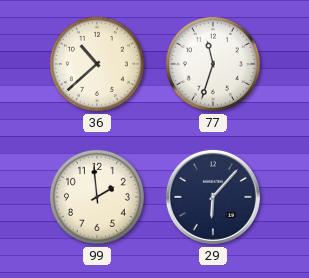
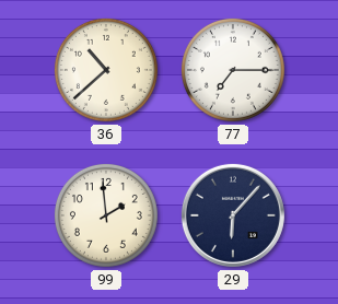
77: 11:33 -> 7:15 (233, 70)
